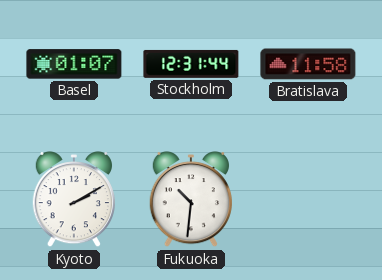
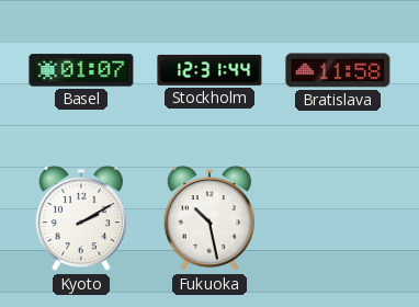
Fukuoka: 10:31 -> 10:28 (208, 219)
